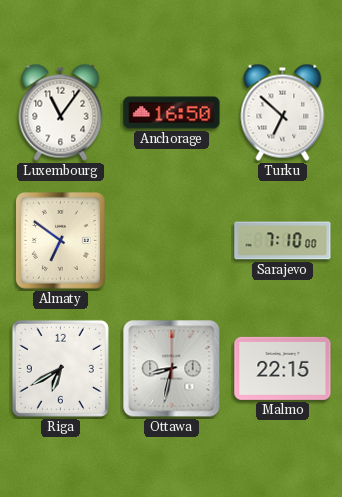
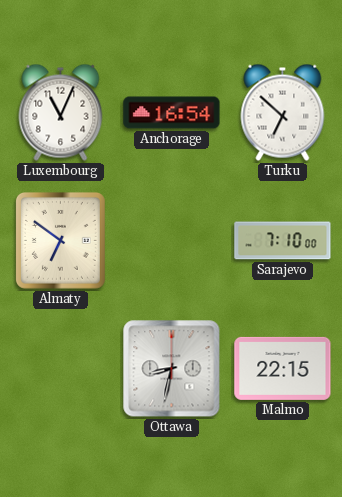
Luxembourg: 11:06 -> 11:04 (61, 112)
Anchorage: 16:50 -> 16:54 (172, 113)
Riga: 6:40 -> none (60, 368)
